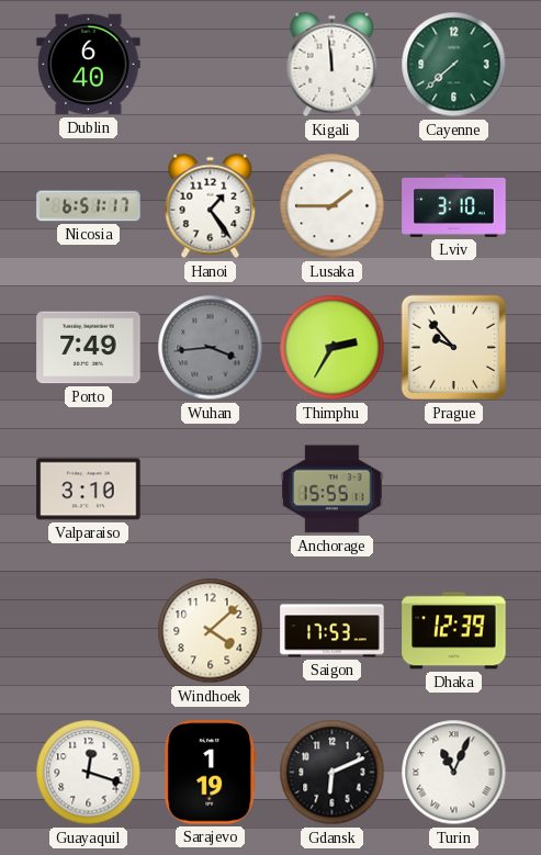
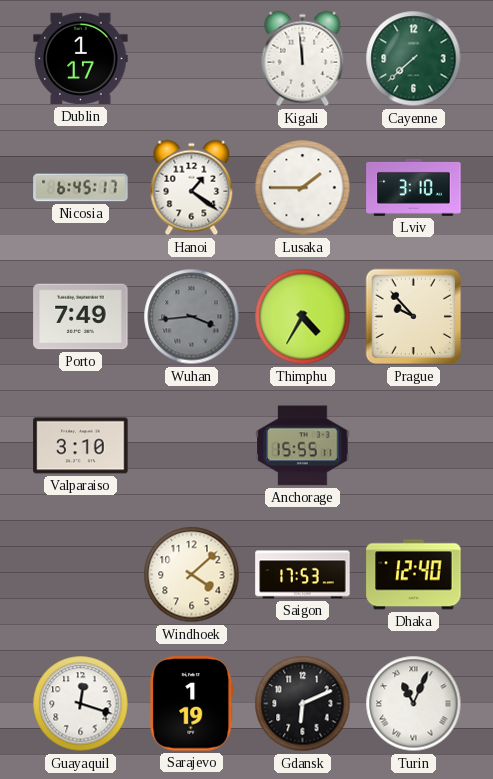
Dublin: 6:40 -> 1:17 (81, 59)
Nicosia: 6:51 -> 6:45 (81, 188)
Hanoi: 1:24 -> 1:21 (192, 188)
Thimphu: 2:35 -> 4:35 (303, 317)
Dhaka: 12:39 -> 12:40 (414, 575)
